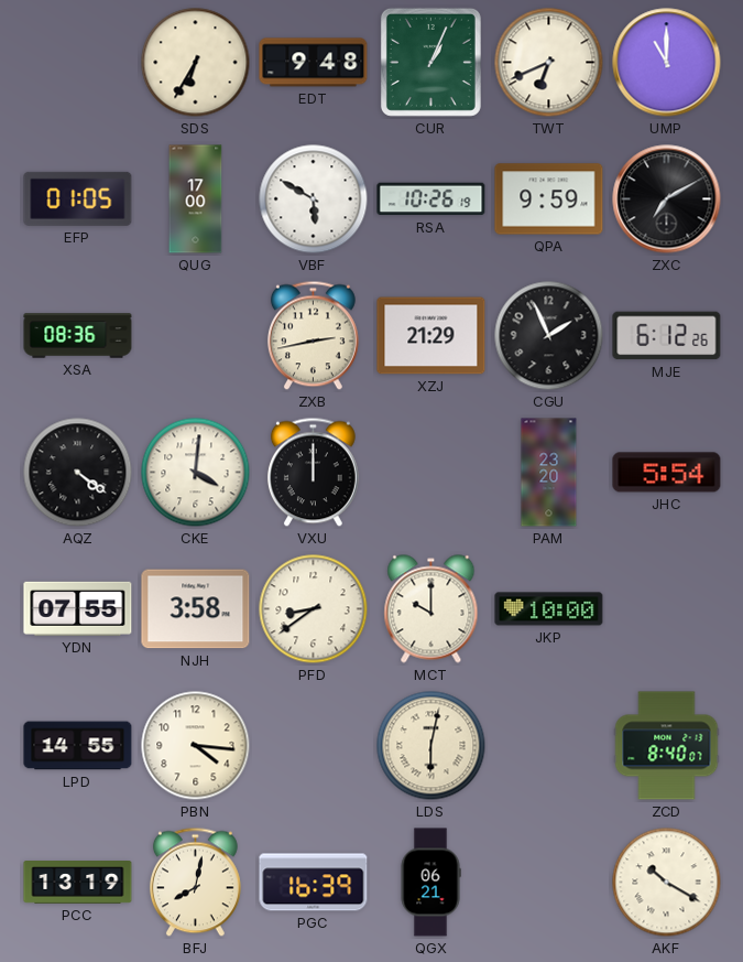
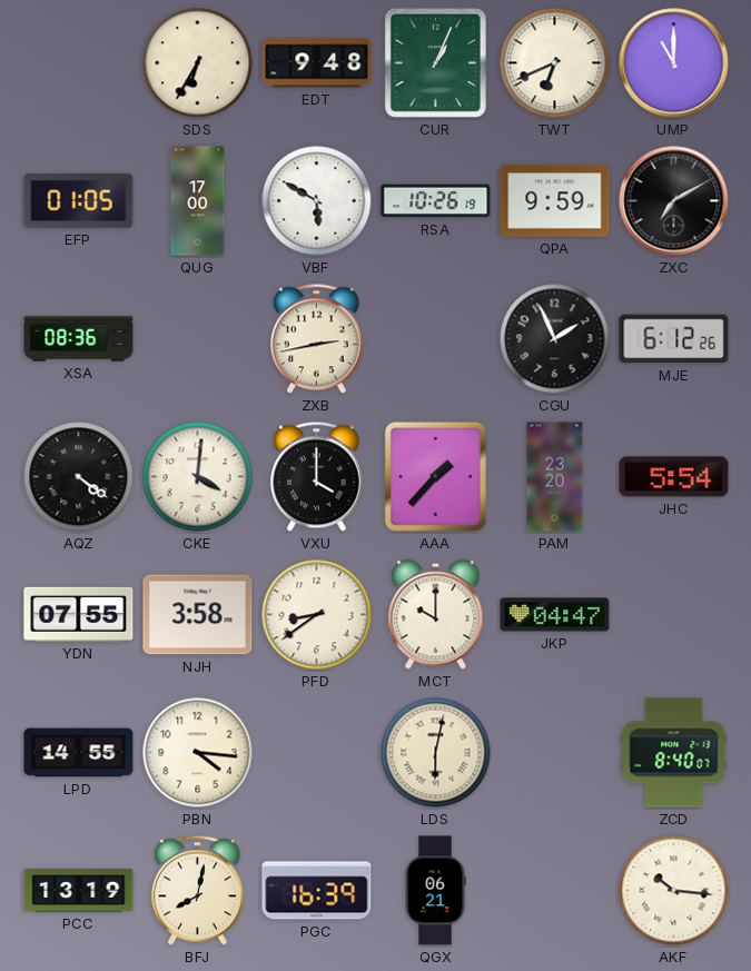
XZJ: 21:29 -> none (431, 336)
VXU: 12:00 -> 4:00 (316, 477)
AAA: none -> 1:37 (435, 476)
JKP: 10:00 -> 04:47 (555, 615)
AKF: 10:20 -> 10:16 (674, 891)
